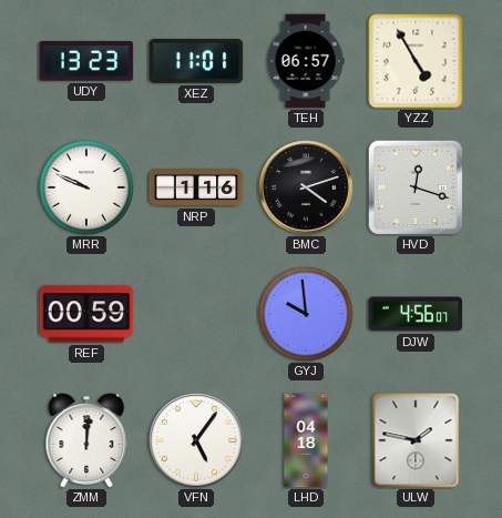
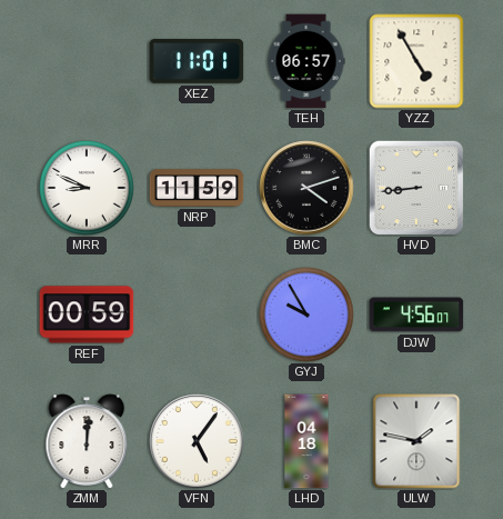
UDY: 13:23 -> none (86, 61)
MRR: 9:49 -> 8:49 (87, 188)
NRP: 1:16 -> 11:59 (197, 188)
HVD: 12:18 -> 8:44 (416, 188)
GYJ: 9:59 -> 9:55 (306, 315)
